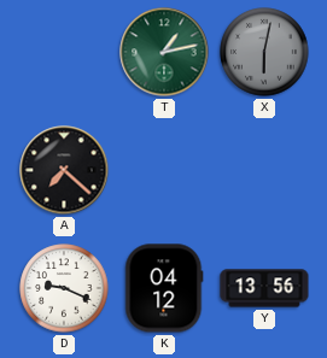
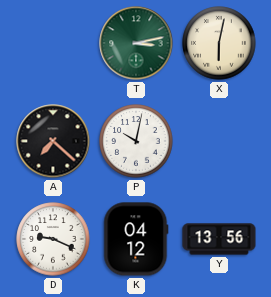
T: 1:13 -> 3:13 (136, 43)
X dial: grey -> cream (219, 43)
P: none -> 10:02 (136, 141)
